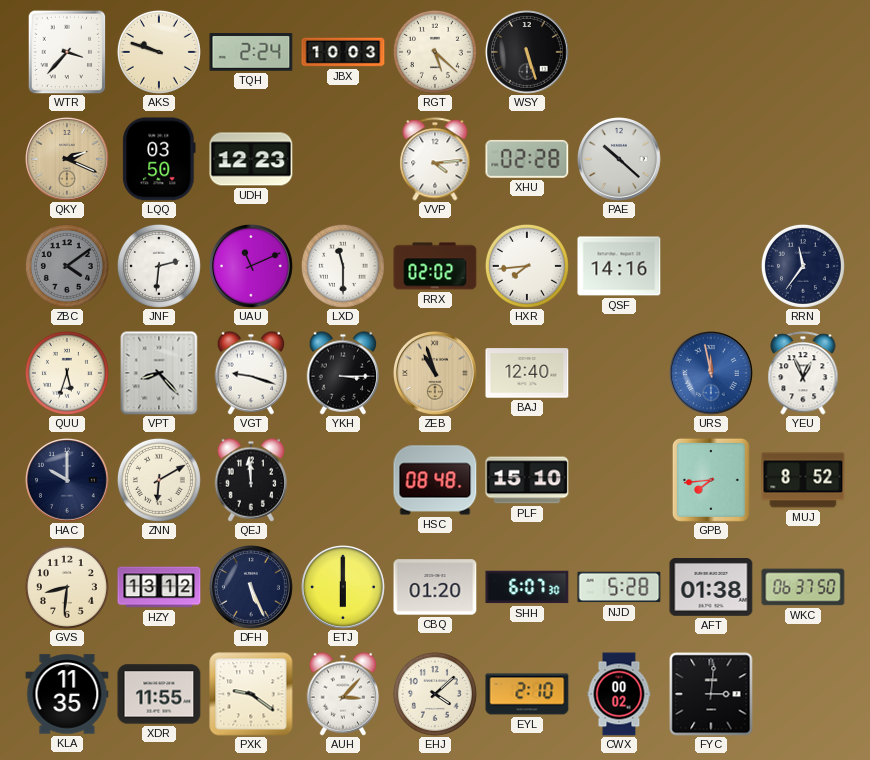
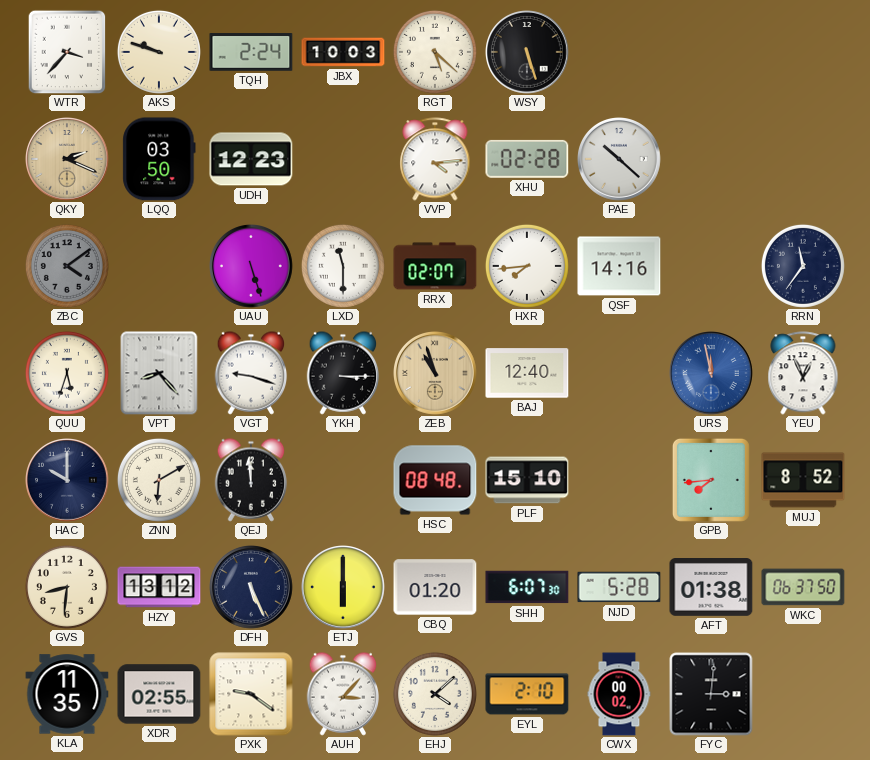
JNF: 2:31 -> none (159, 266)
UAU: 11:11 -> 5:27 (252, 267)
RRX: 02:02 -> 02:07 (435, 266)
XDR: 11:55 -> 02:55 (159, 694)
